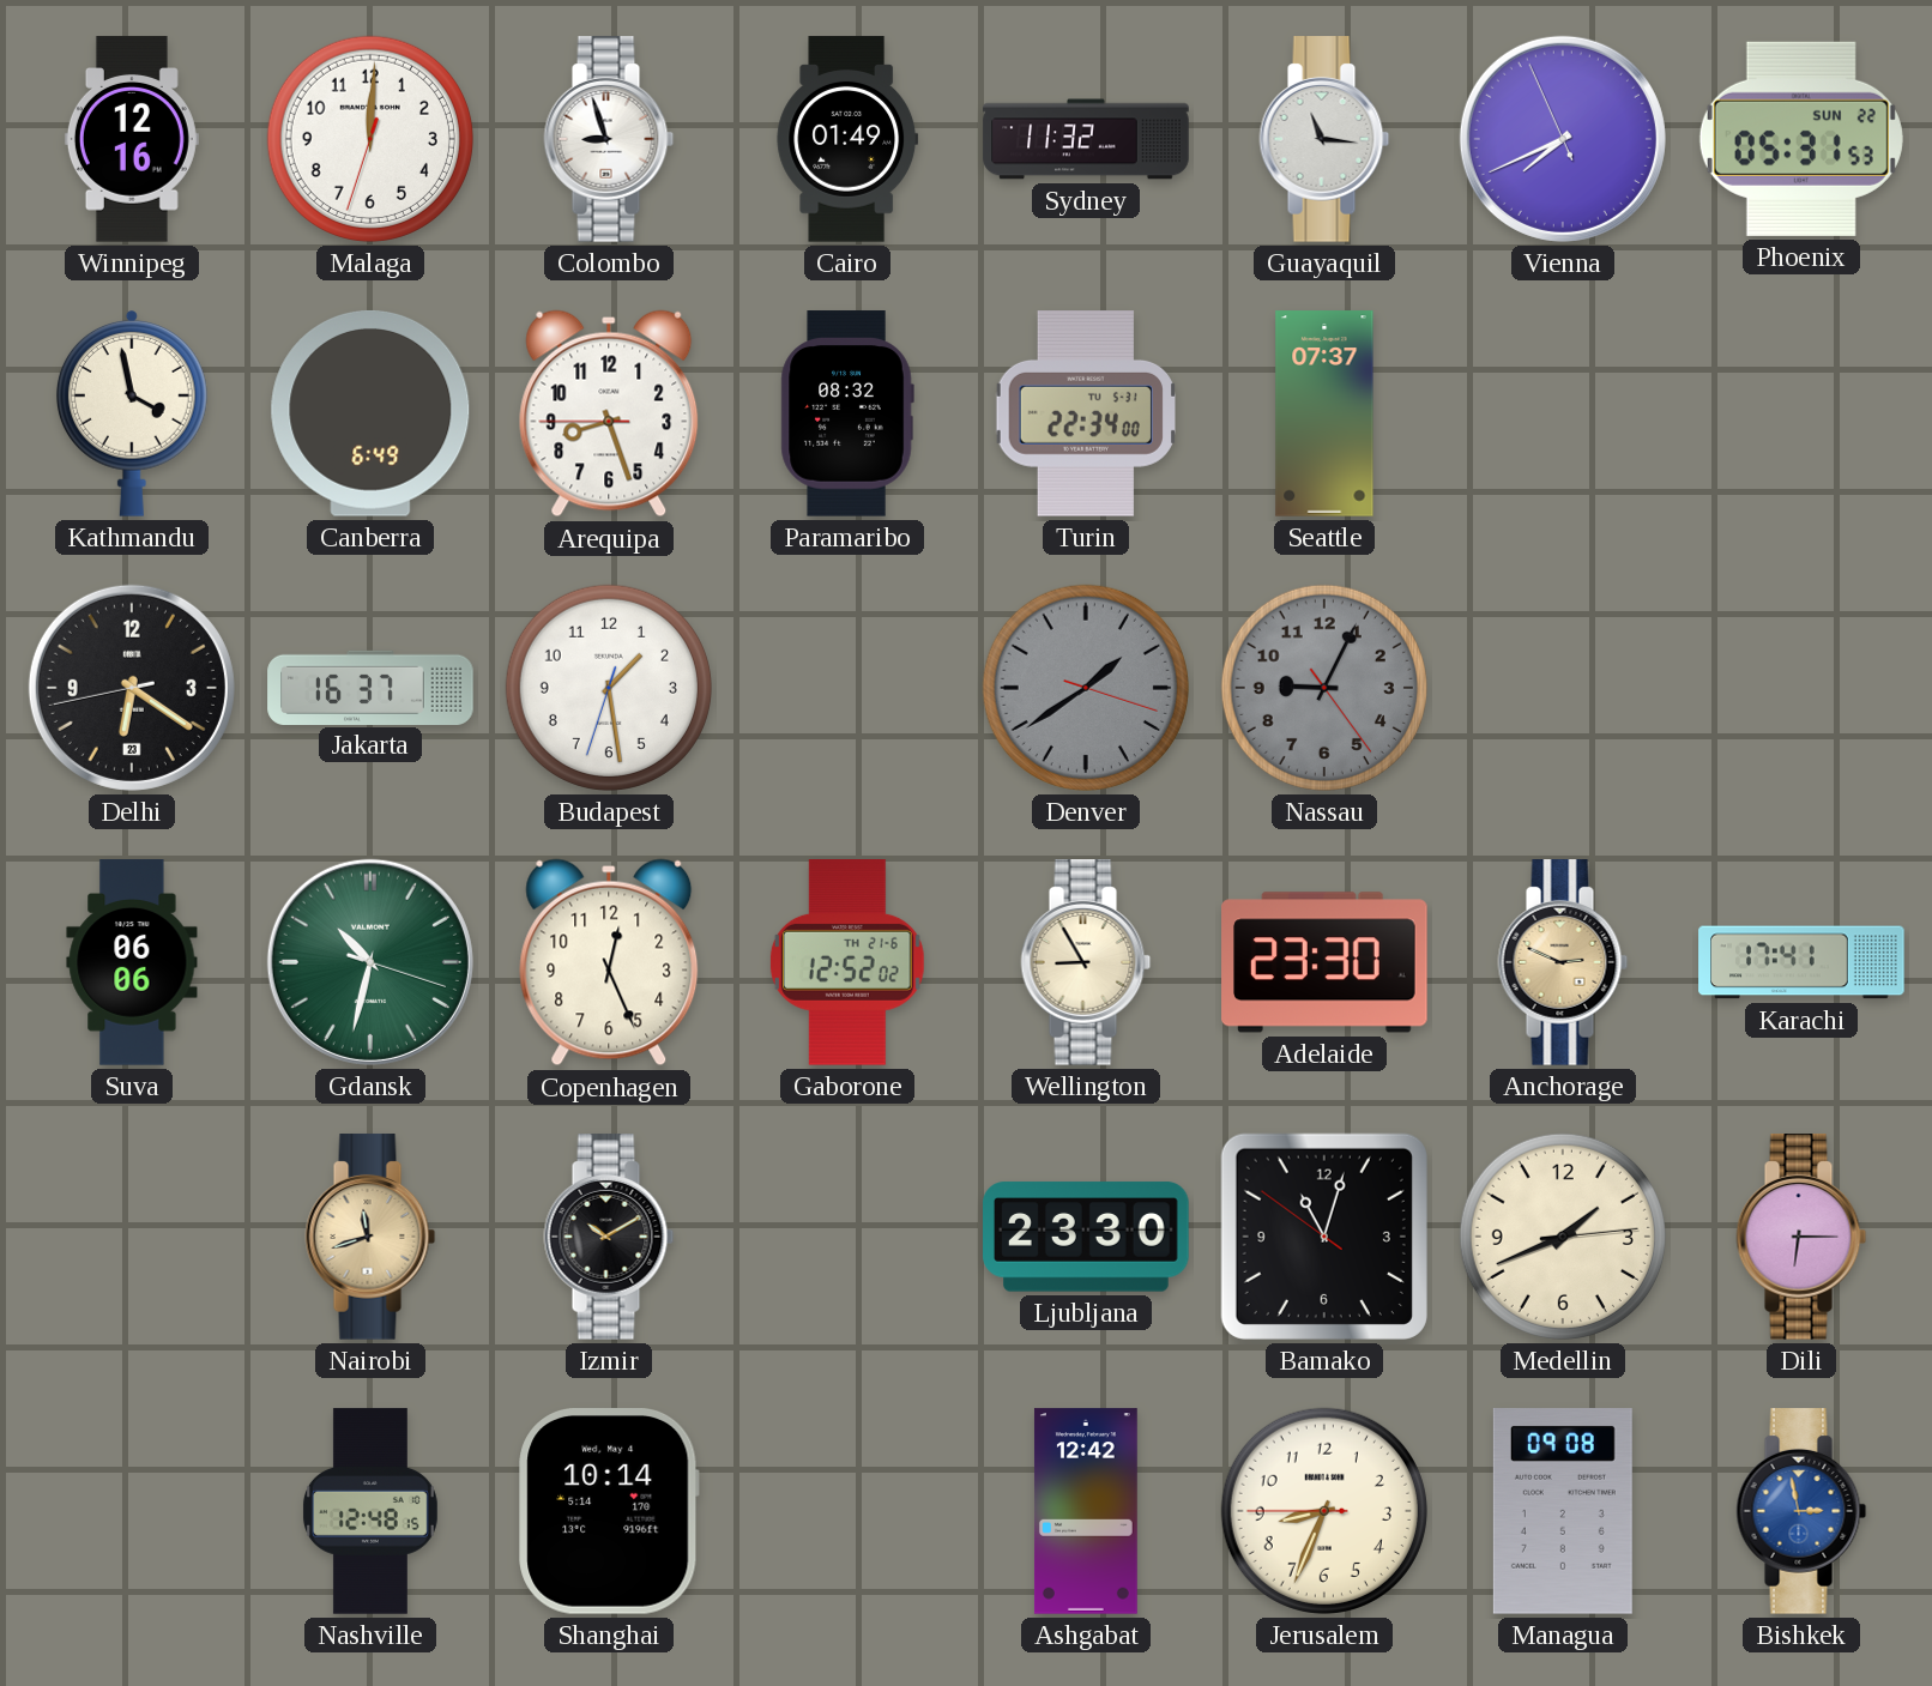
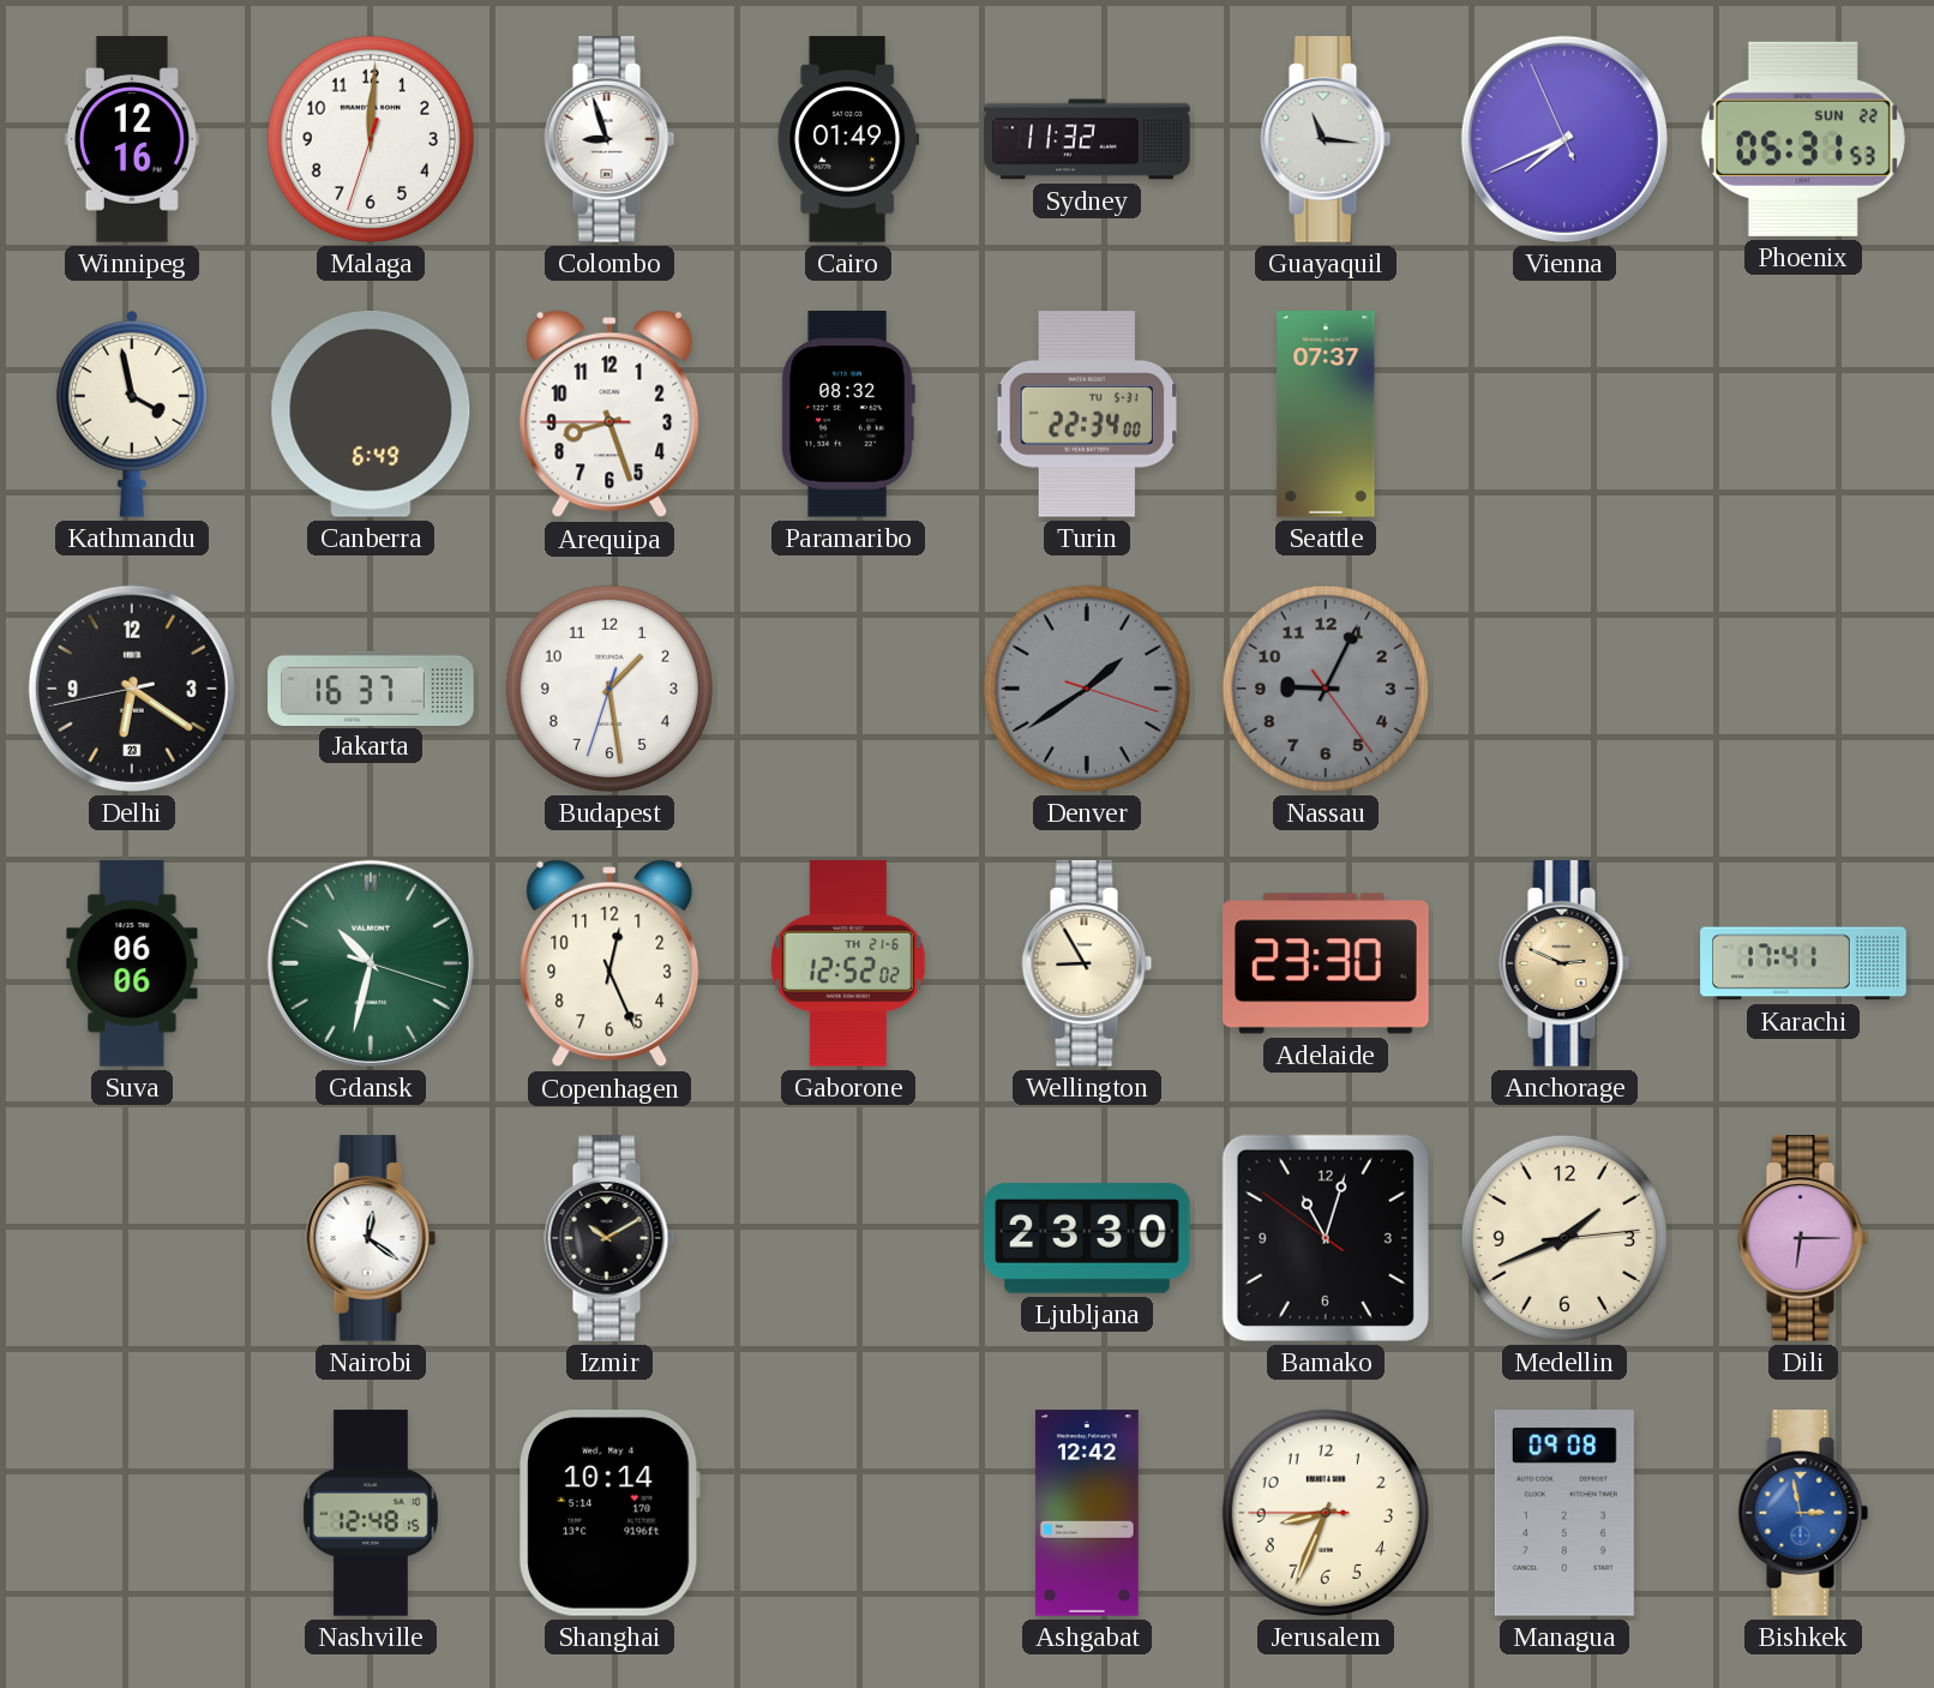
Nairobi: 11:42 -> 12:21 (371, 1238)
Nairobi dial: champagne -> white (371, 1238)
